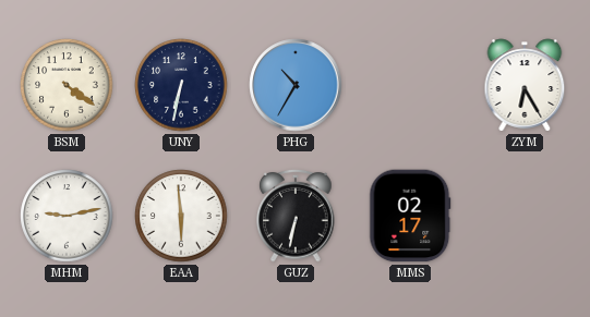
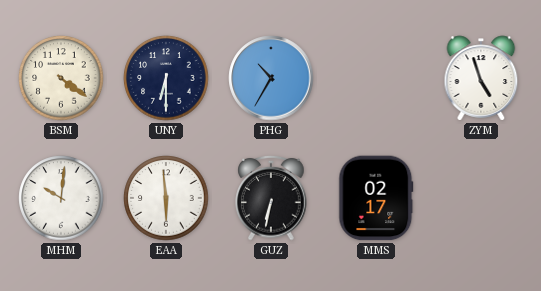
UNY: 6:32 -> 6:30 (166, 78)
ZYM: 6:25 -> 4:57 (481, 78)
MHM: 9:13 -> 10:01 (61, 198)
